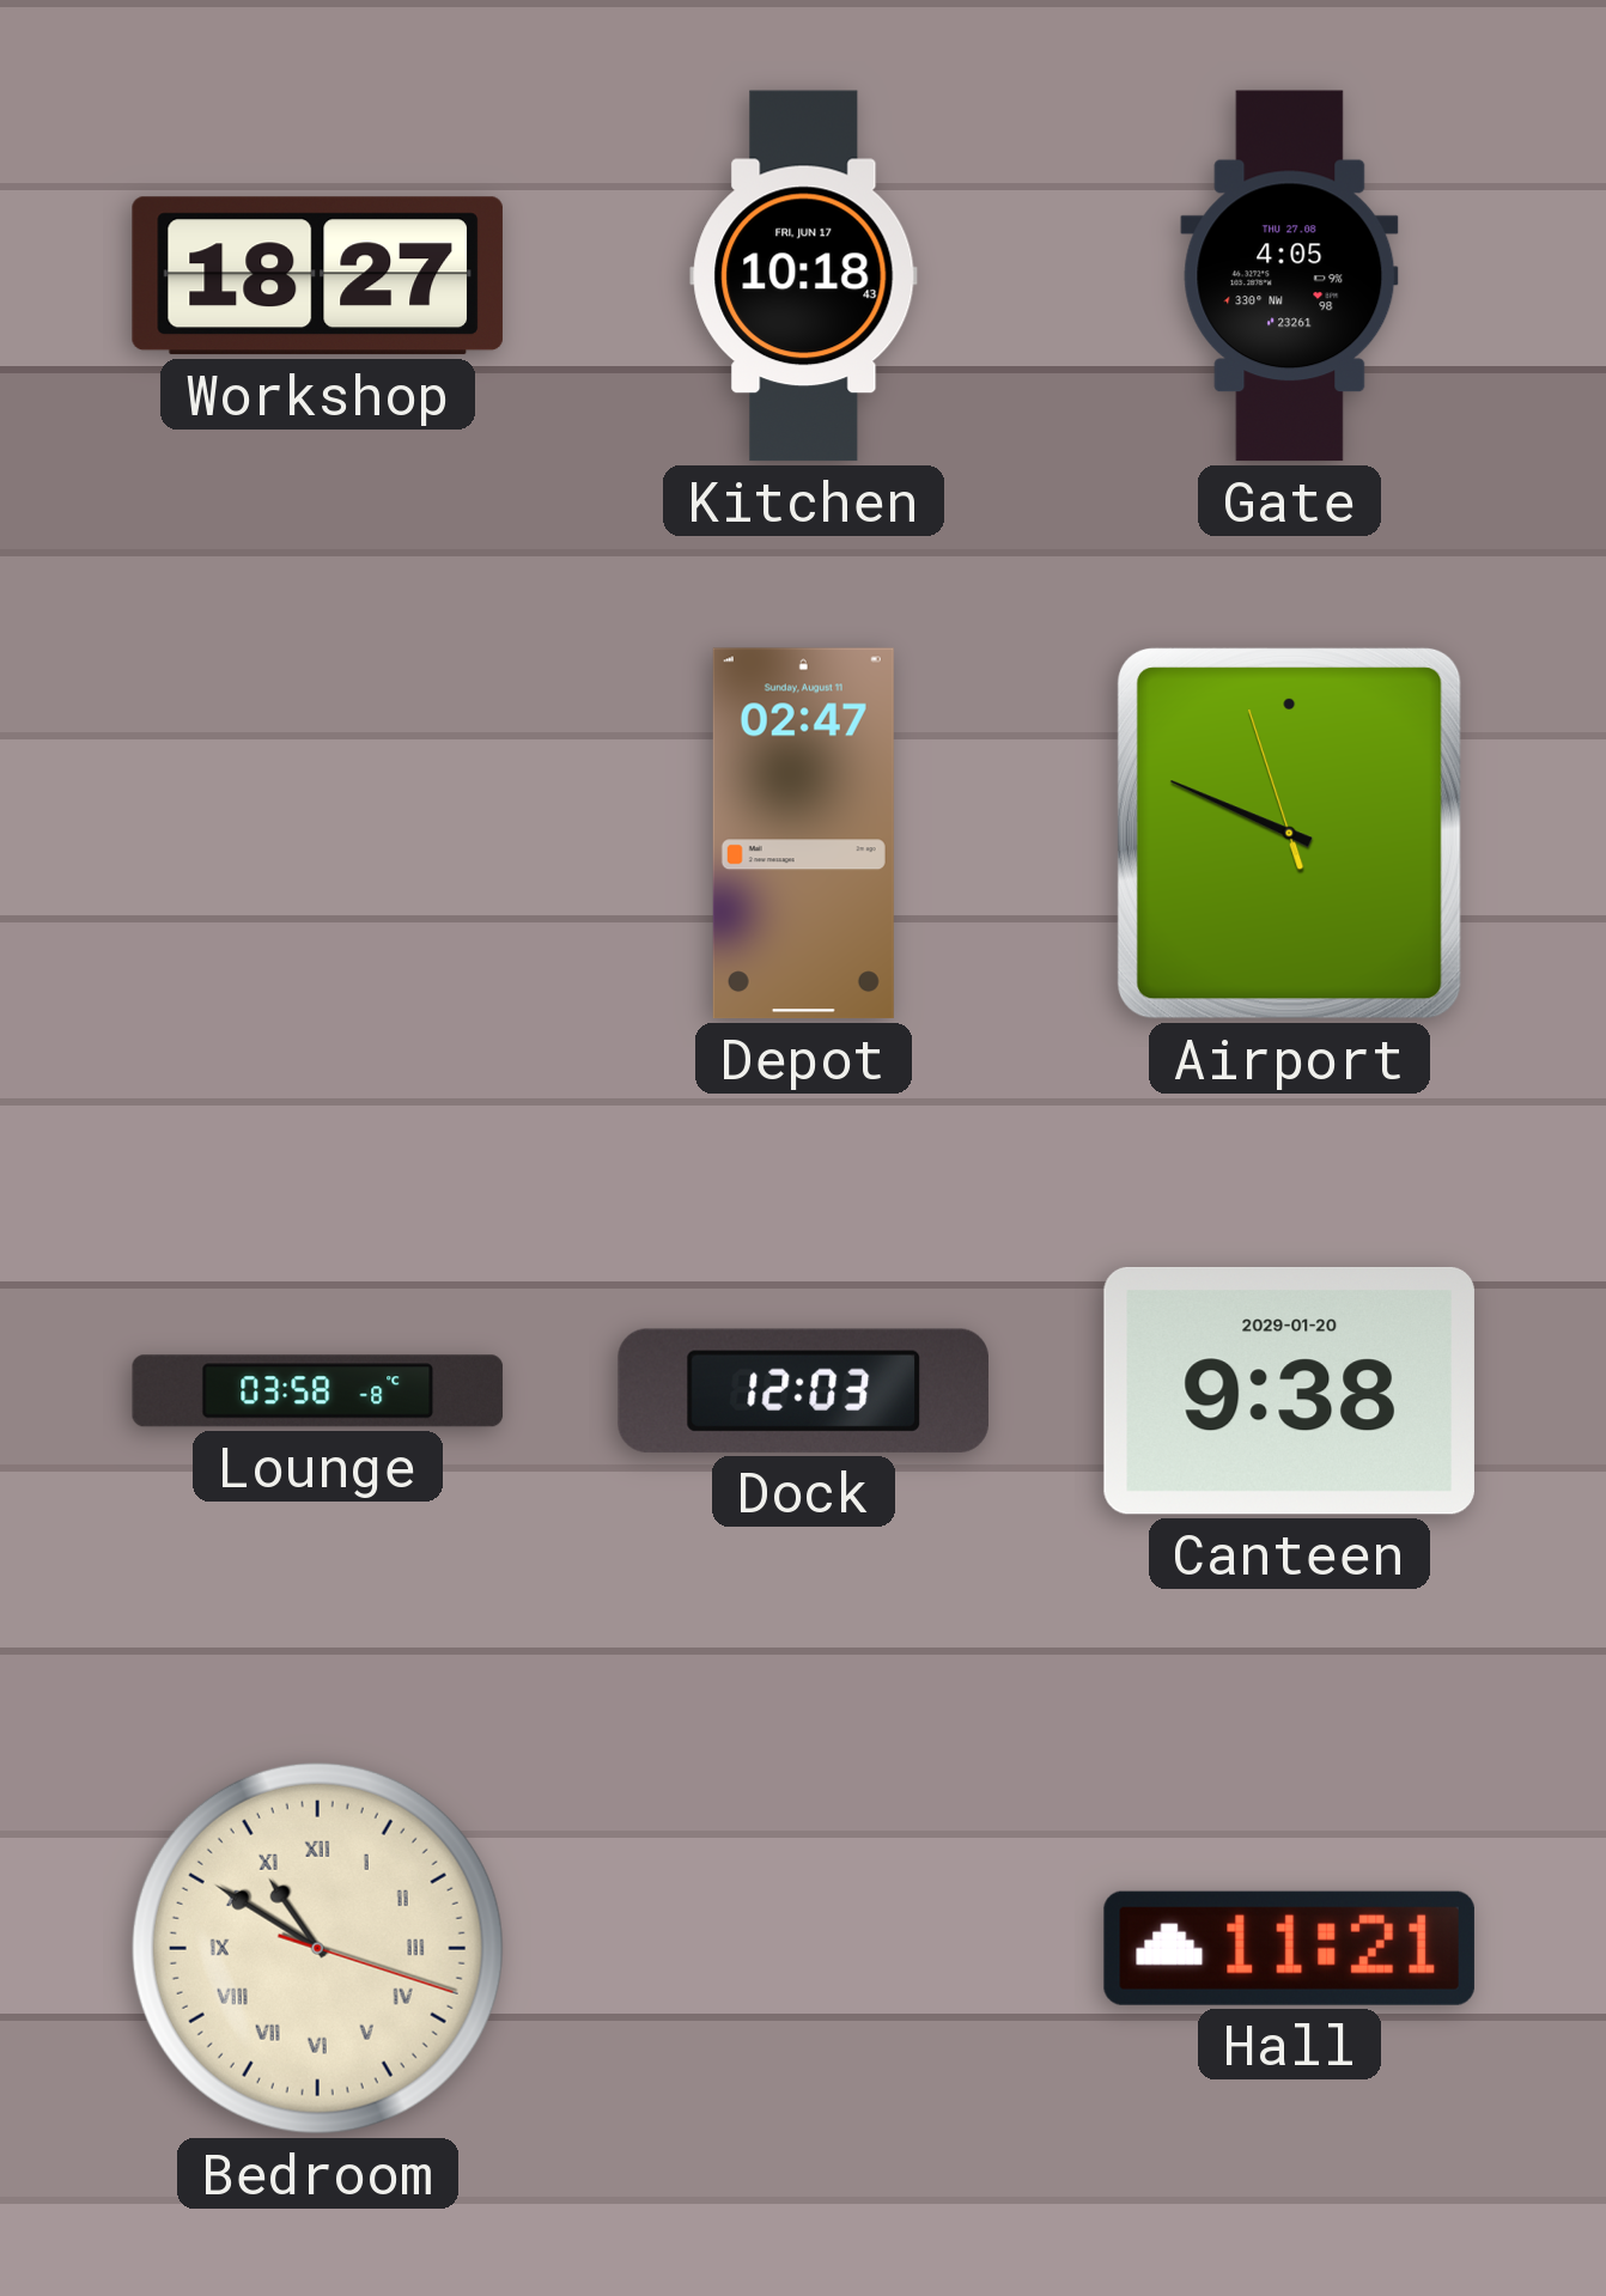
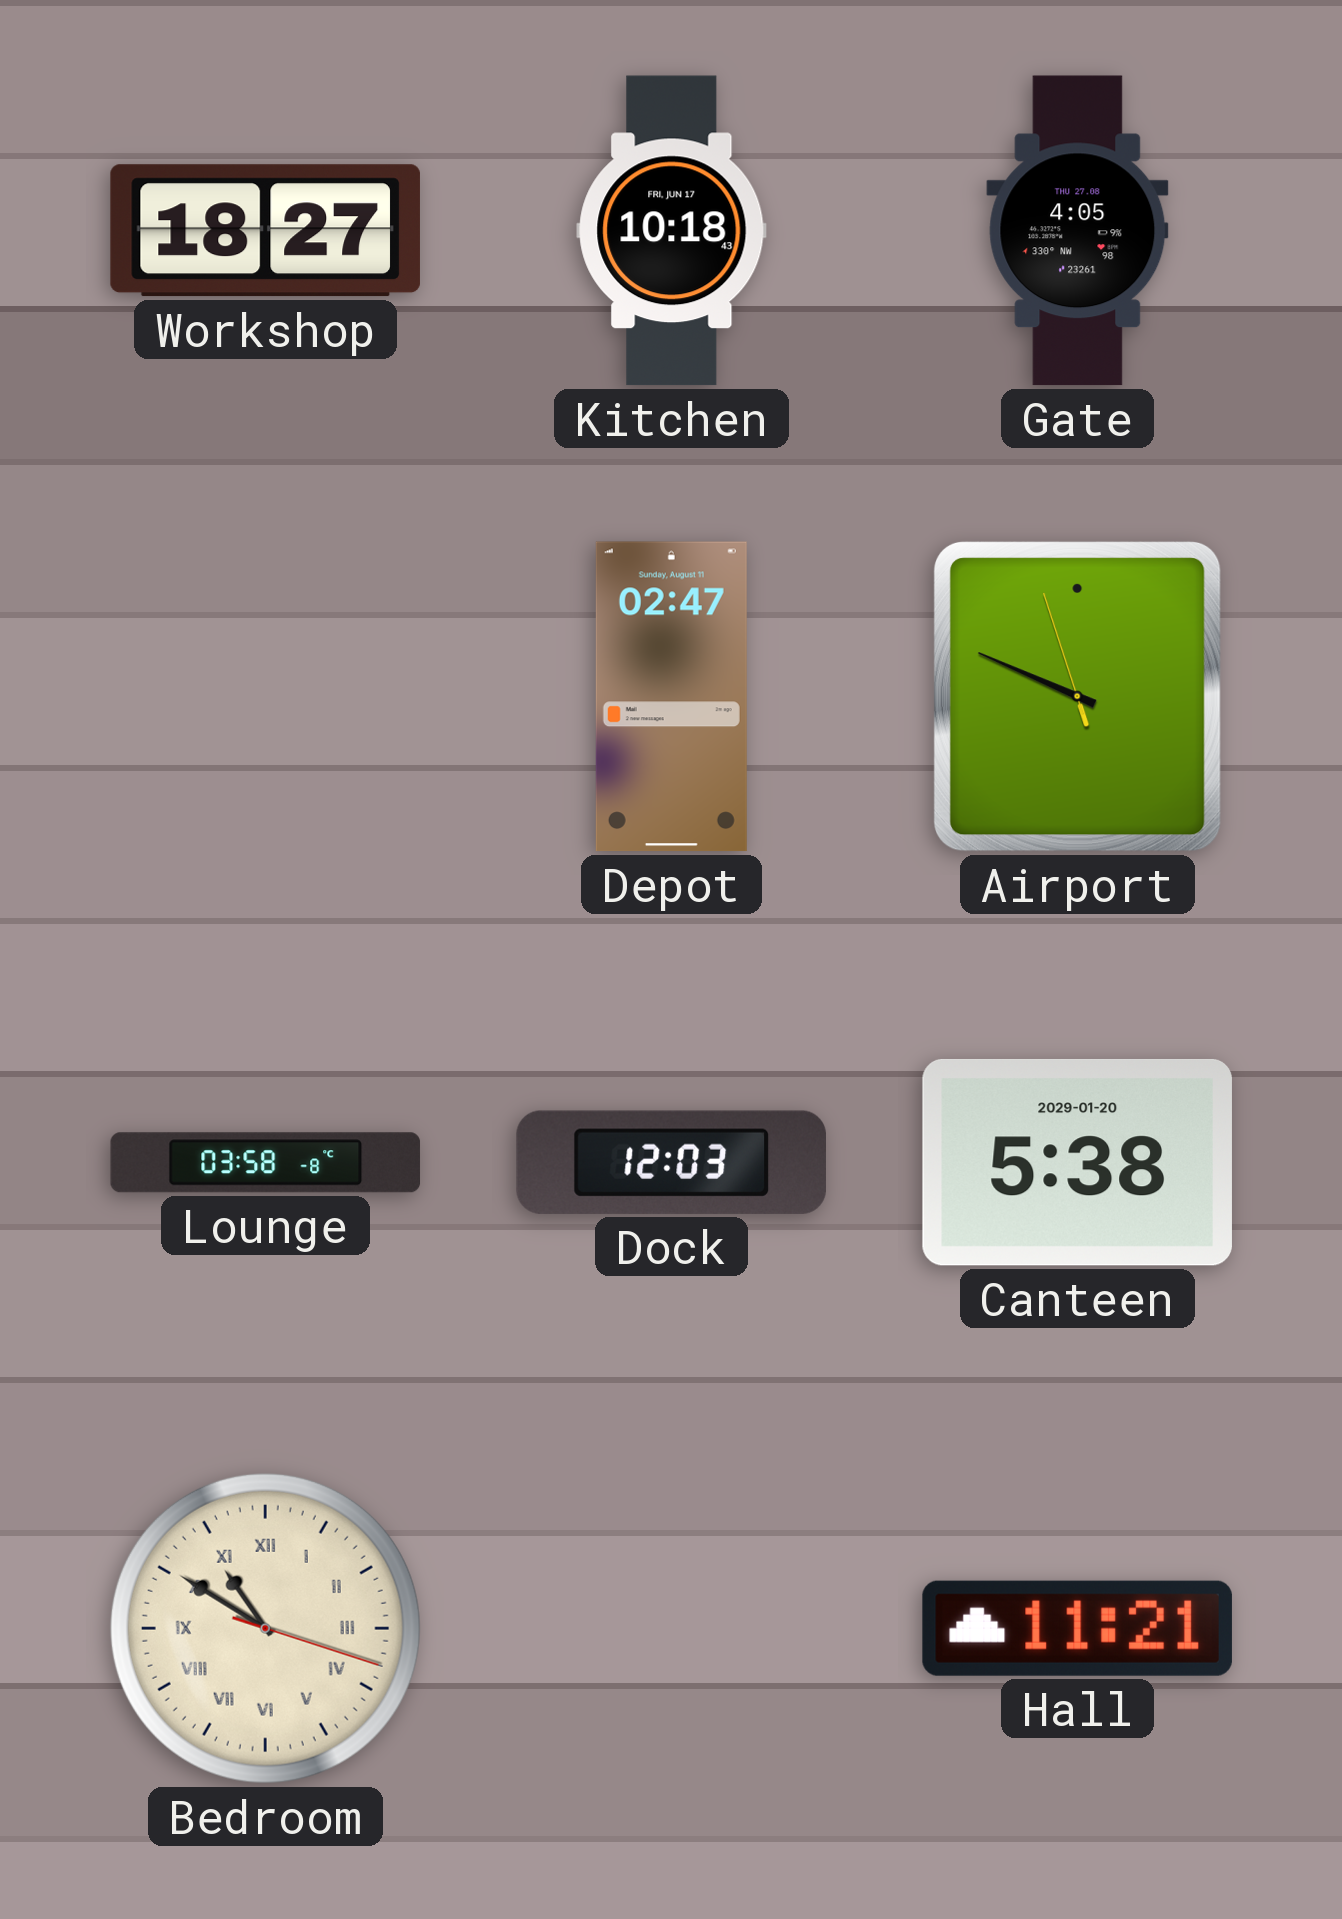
Canteen: 9:38 -> 5:38 (1077, 1162)
